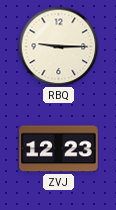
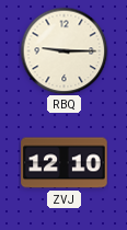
ZVJ: 12:23 -> 12:10 (65, 163)
